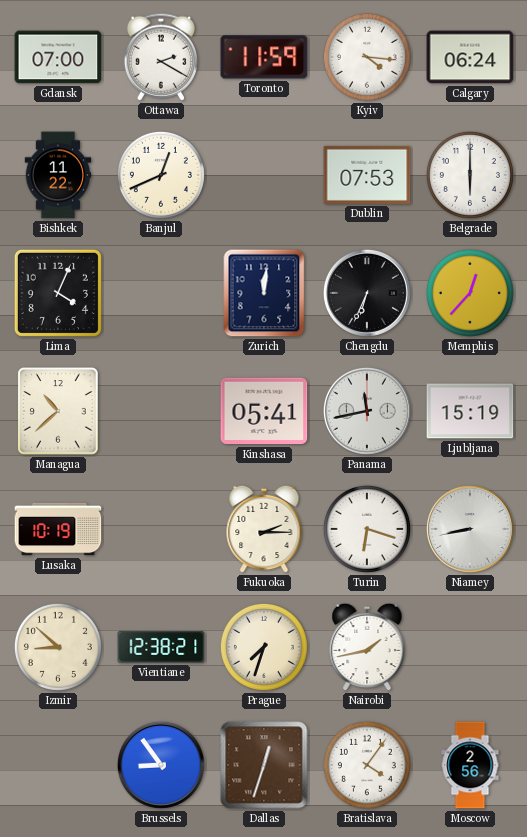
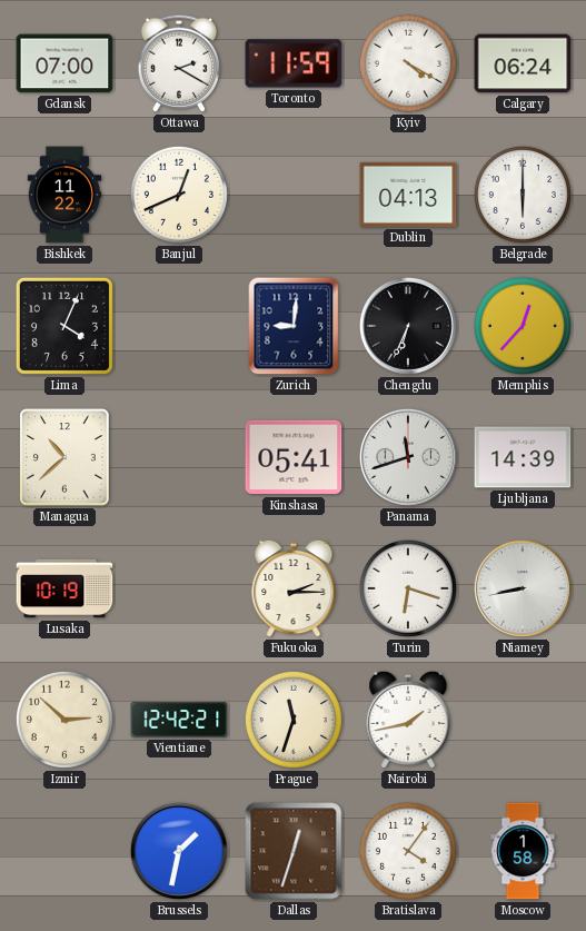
Kyiv: 4:16 -> 4:20 (408, 63)
Dublin: 07:53 -> 04:13 (408, 195)
Zurich: 12:01 -> 9:01 (294, 326)
Panama: 11:43 -> 11:42 (408, 457)
Ljubljana: 15:19 -> 14:39 (523, 457)
Izmir: 8:52 -> 2:52 (64, 720)
Vientiane: 12:38 -> 12:42 (179, 720)
Prague: 7:33 -> 11:33 (294, 720)
Brussels: 8:54 -> 1:32 (179, 851)
Moscow: 2:56 -> 1:58 (523, 851)
